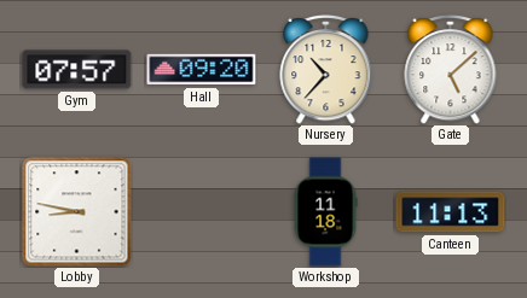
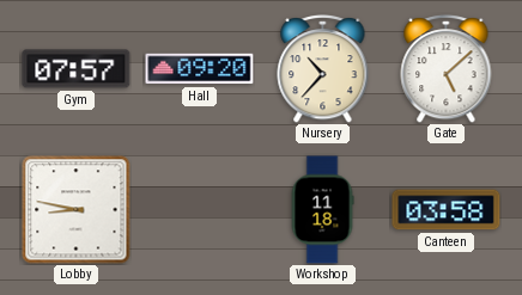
Canteen: 11:13 -> 03:58 (447, 210)
